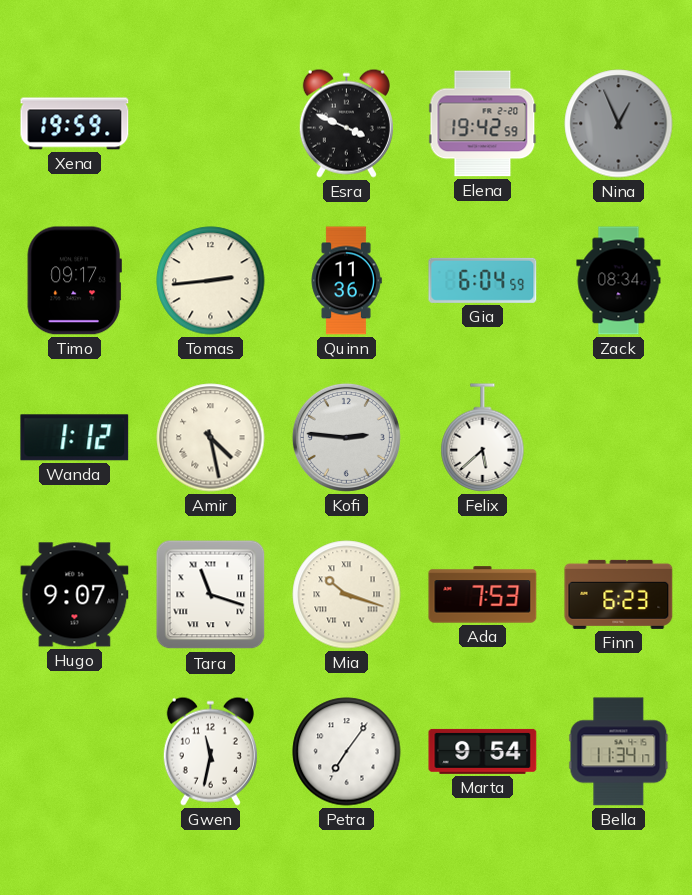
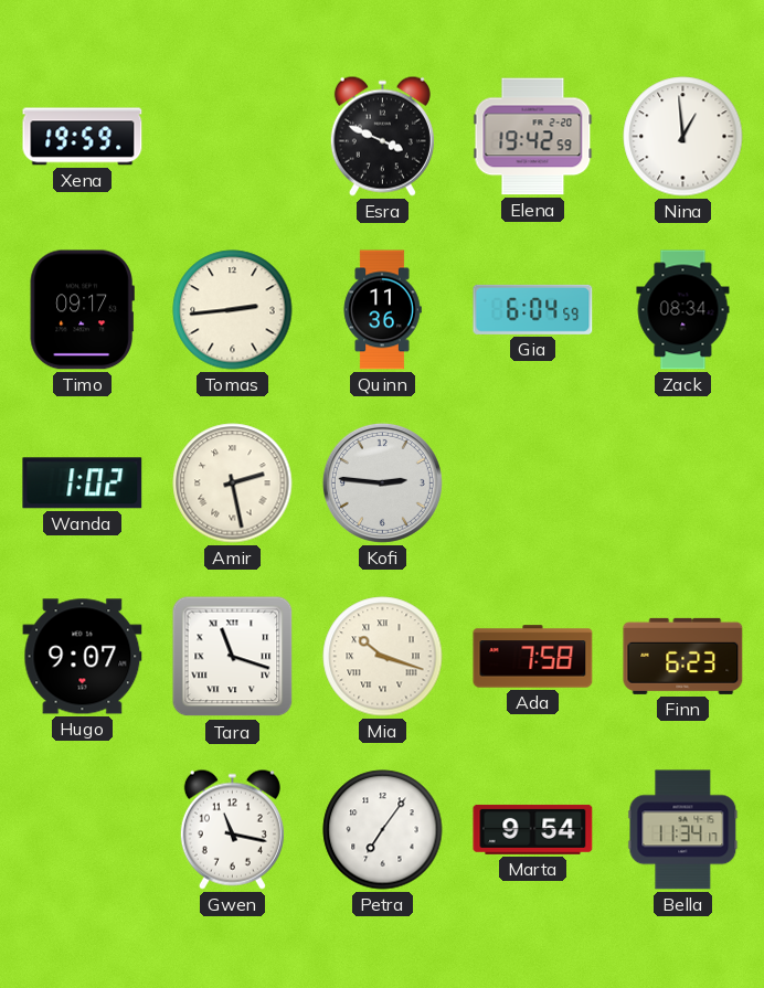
Nina: 12:56 -> 12:59 (683, 137)
Nina dial: grey -> white (683, 137)
Wanda: 1:12 -> 1:02 (83, 484)
Amir: 4:28 -> 2:28 (233, 484)
Felix: 5:38 -> none (483, 438)
Ada: 7:53 -> 7:58 (533, 657)
Gwen: 11:32 -> 11:17 (232, 829)
